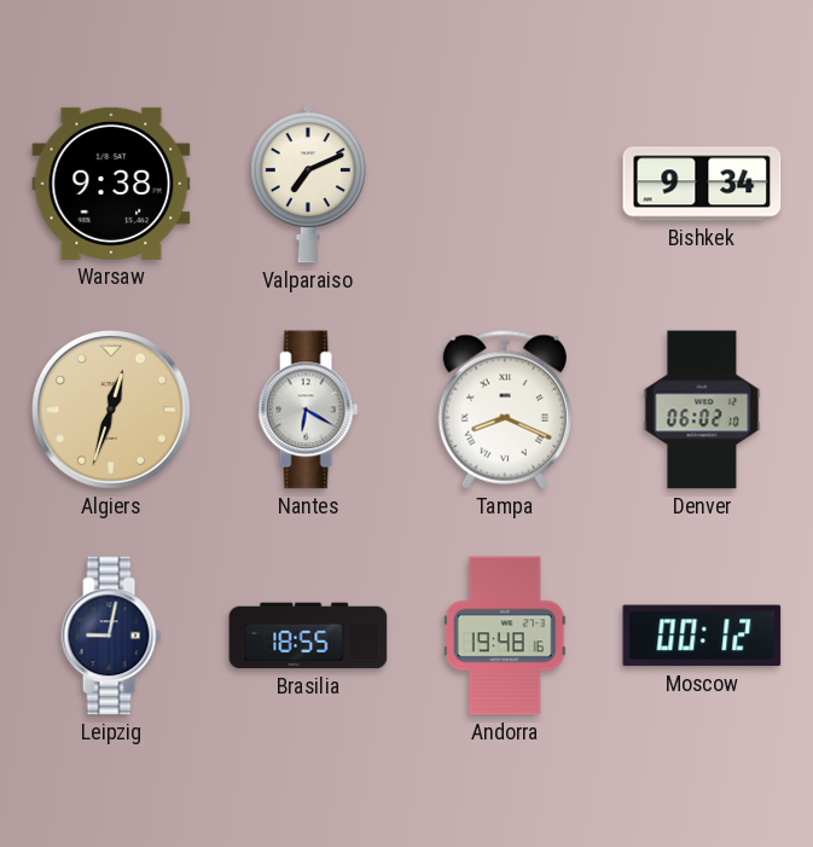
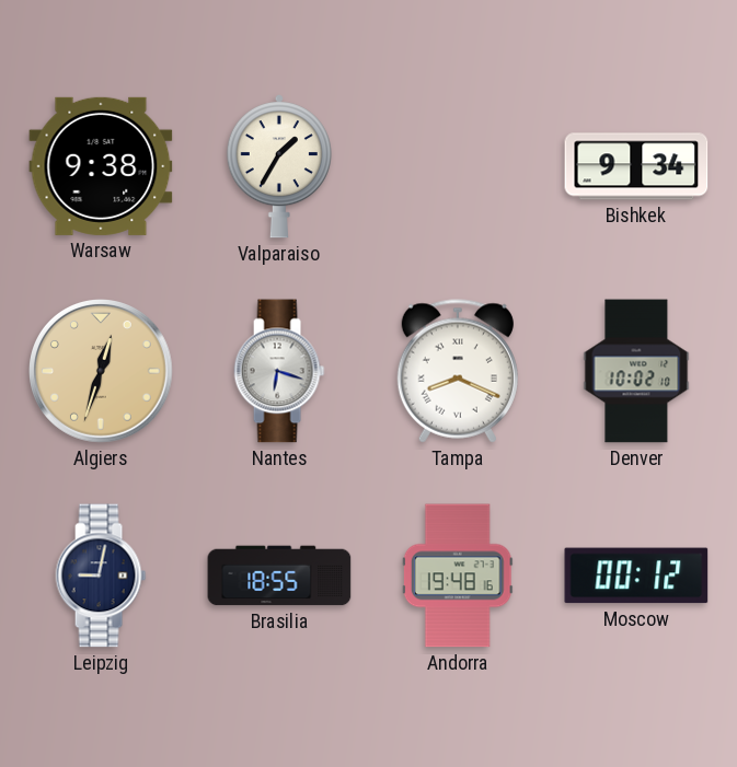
Valparaiso: 7:11 -> 1:35 (279, 167)
Nantes: 6:20 -> 6:18 (279, 371)
Denver: 06:02 -> 10:02 (636, 371)
